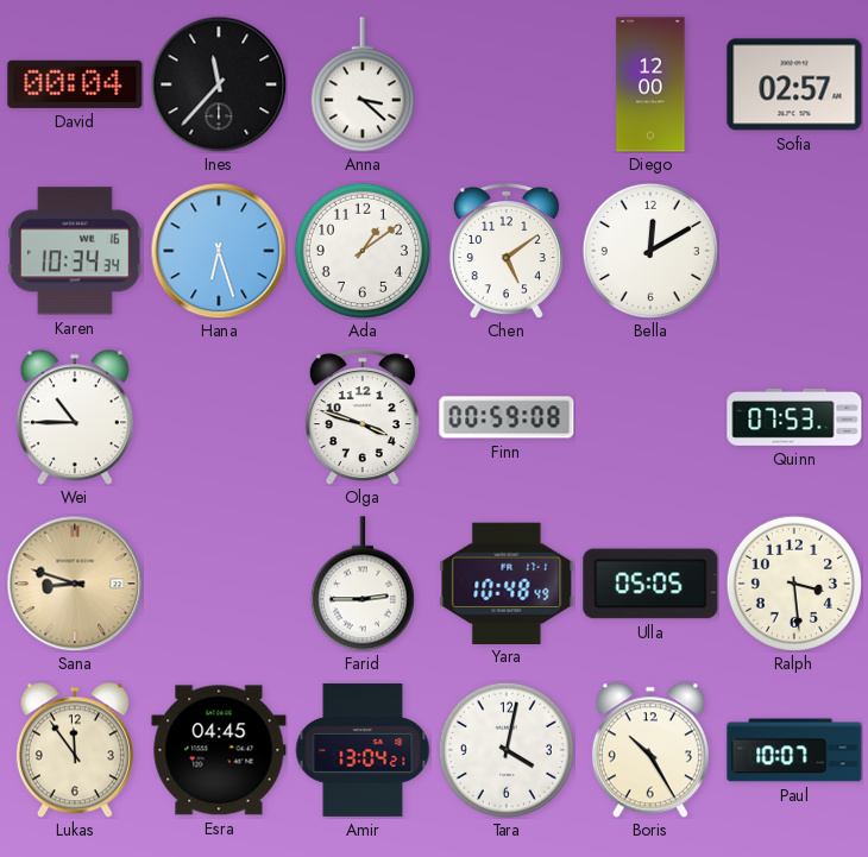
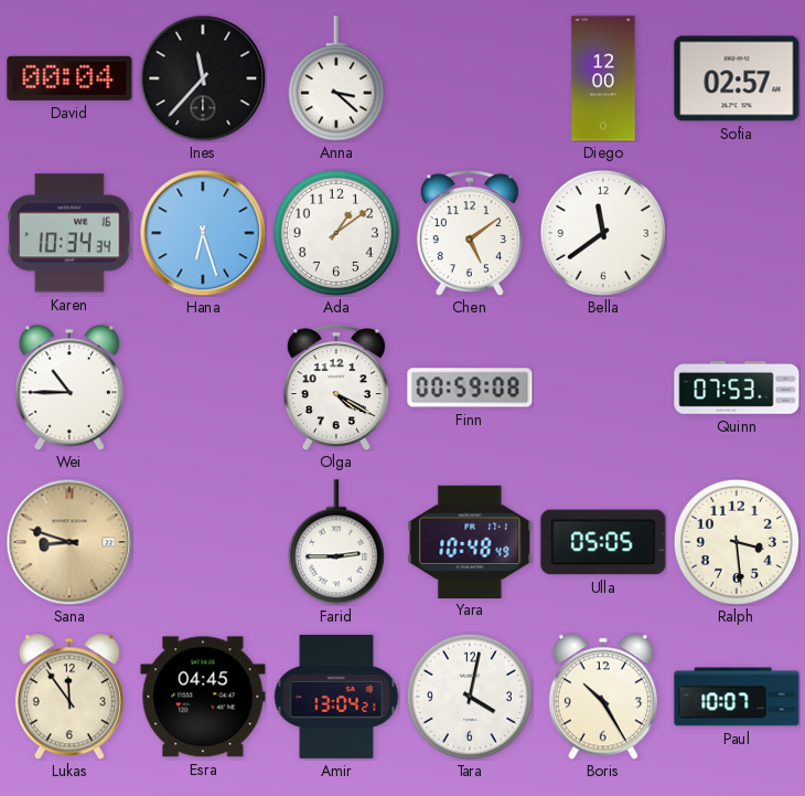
Bella: 12:10 -> 11:39 (603, 233)
Olga: 3:48 -> 4:20 (336, 388)
